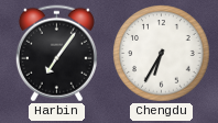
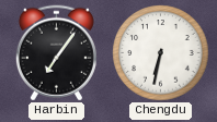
Chengdu: 6:35 -> 6:32 (161, 53)
